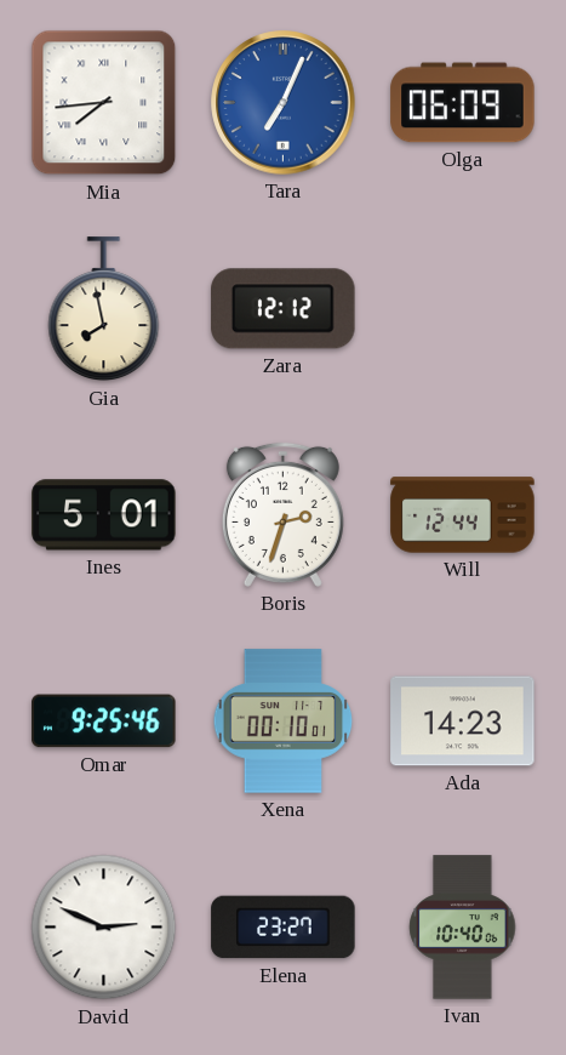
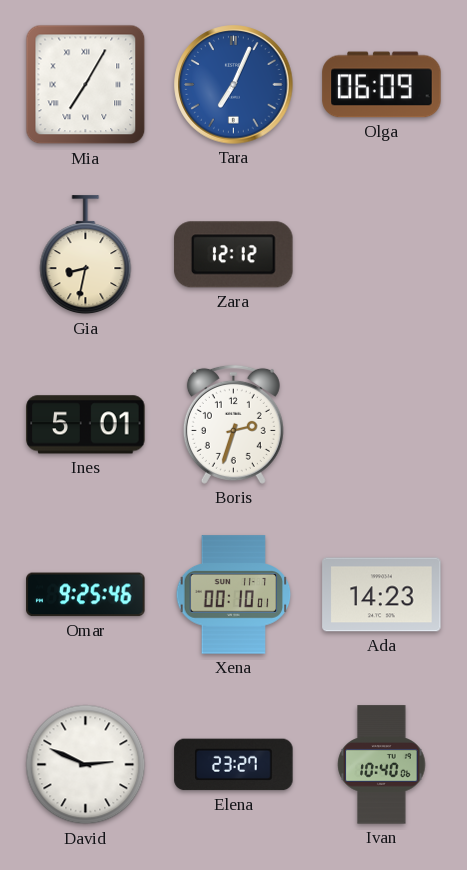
Mia: 7:44 -> 7:05 (86, 85)
Gia: 7:58 -> 8:32 (86, 255)
Will: 12:44 -> none (463, 515)
